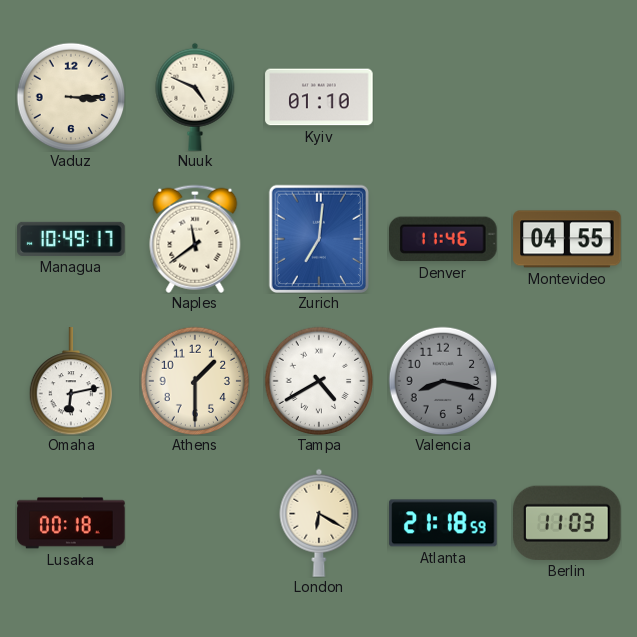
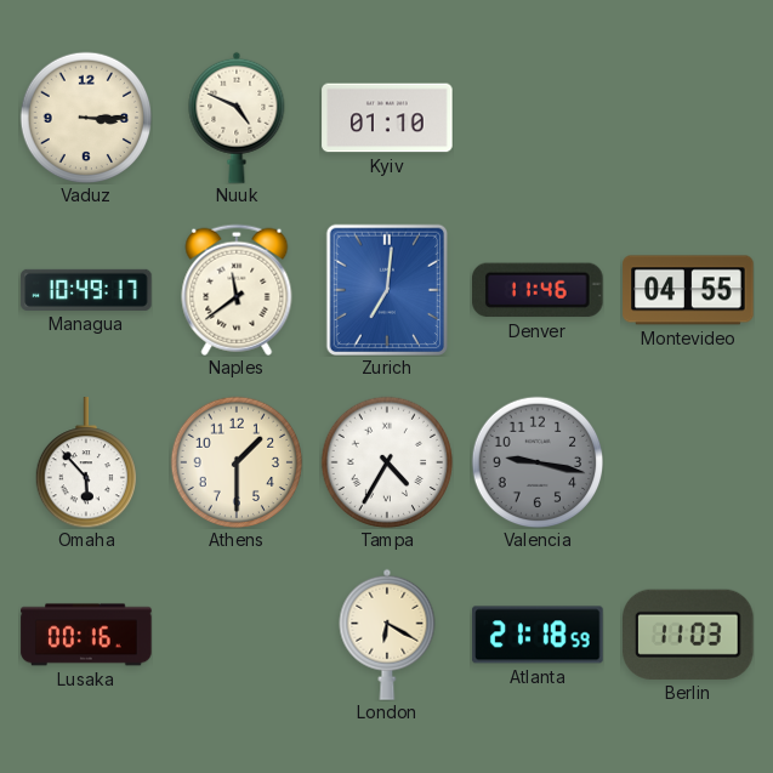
Omaha: 6:13 -> 5:53 (85, 462)
Tampa: 4:40 -> 4:35 (387, 462)
Valencia: 8:17 -> 9:17 (538, 462)
Lusaka: 00:18 -> 00:16 (86, 635)
